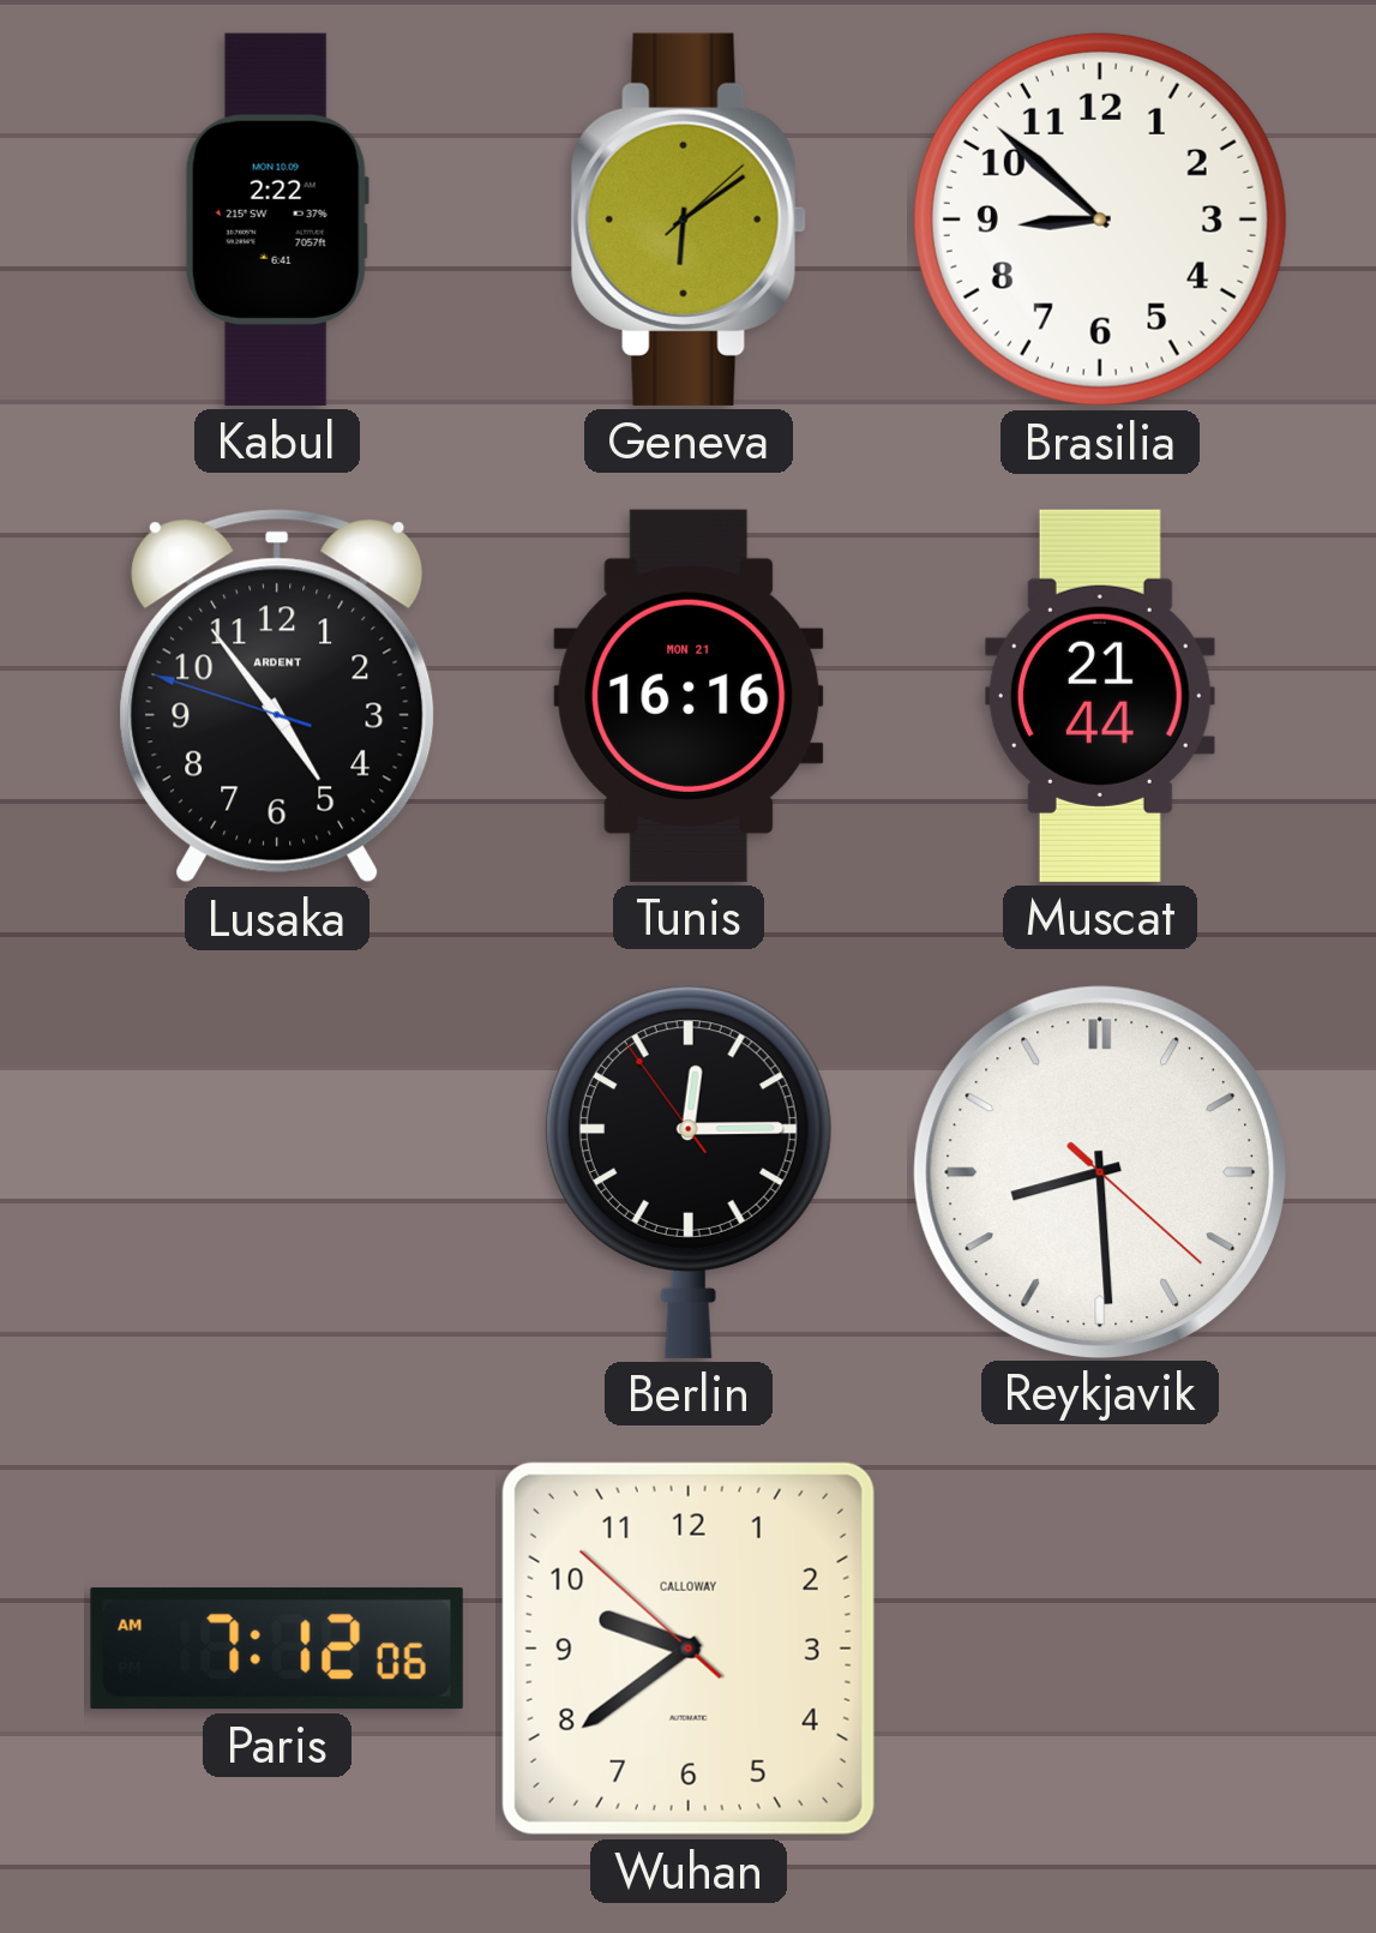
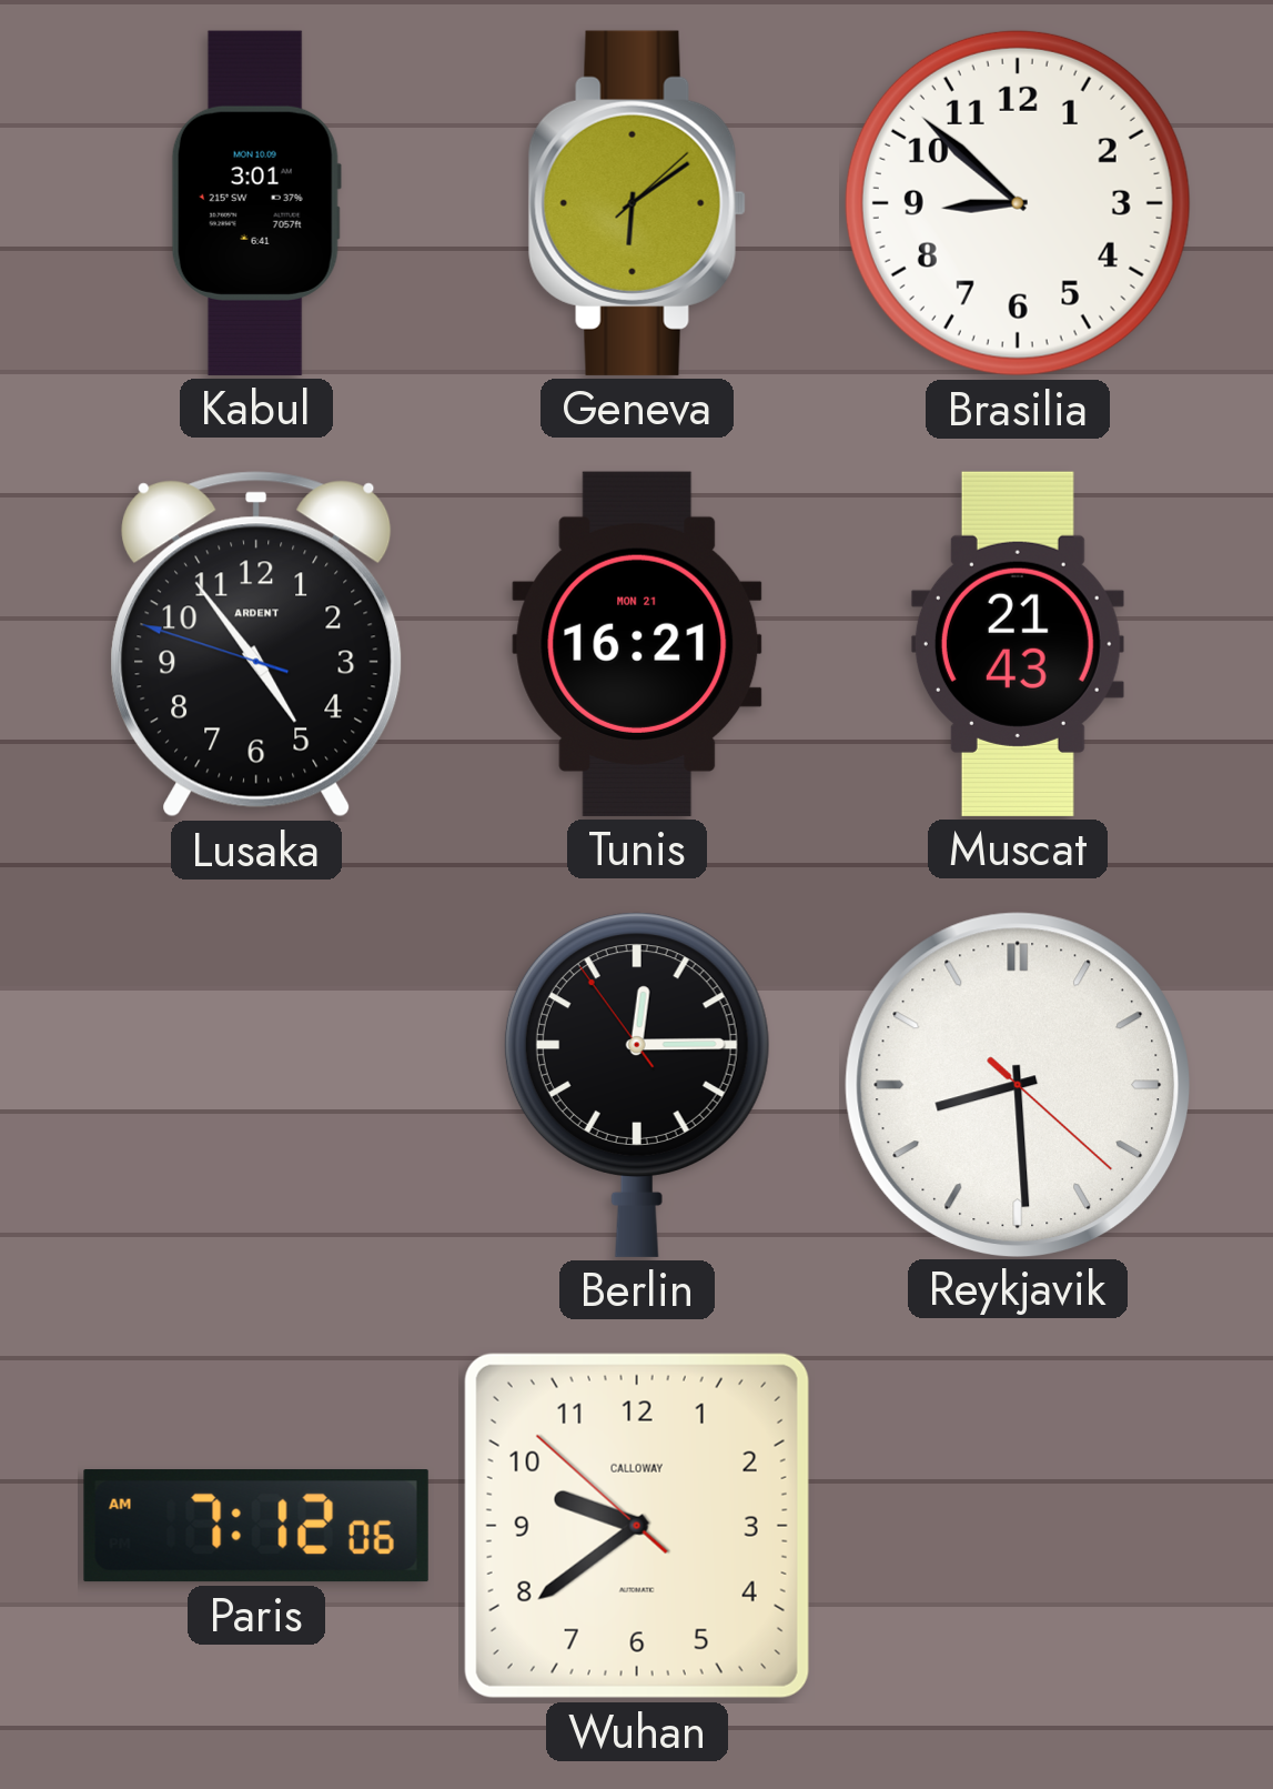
Kabul: 2:22 -> 3:01 (256, 203)
Tunis: 16:16 -> 16:21 (637, 644)
Muscat: 21:44 -> 21:43 (1018, 644)
